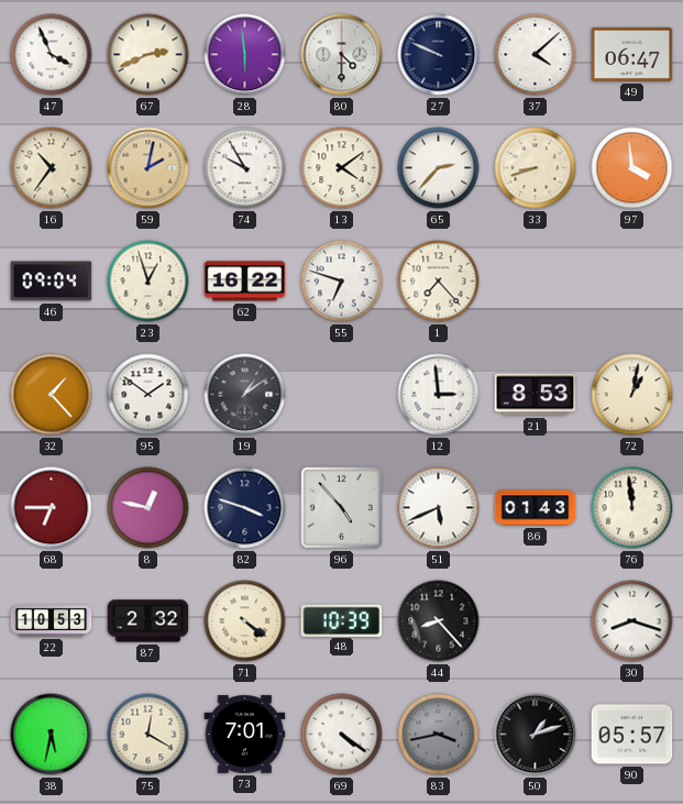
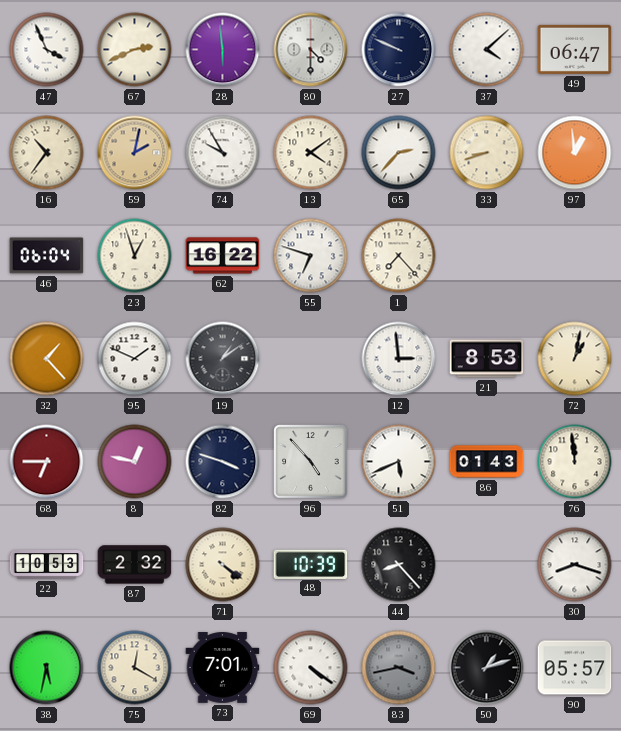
97: 3:59 -> 12:59 (575, 153)
46: 09:04 -> 06:04 (47, 256)
95: 1:51 -> 1:49 (135, 359)
